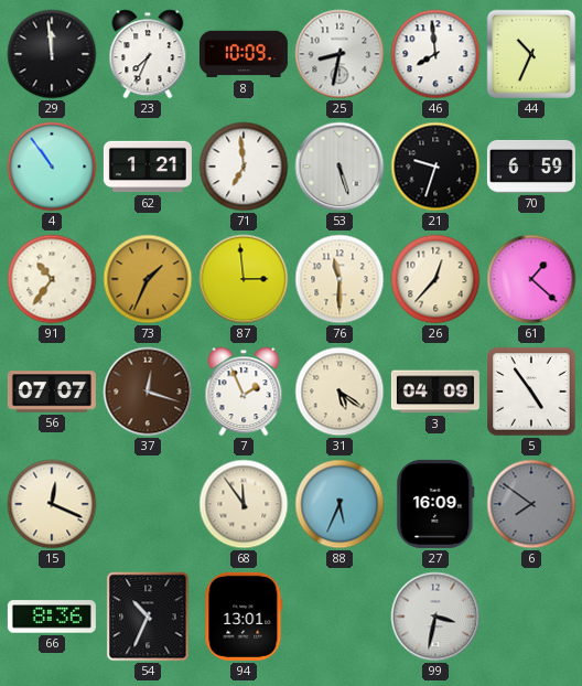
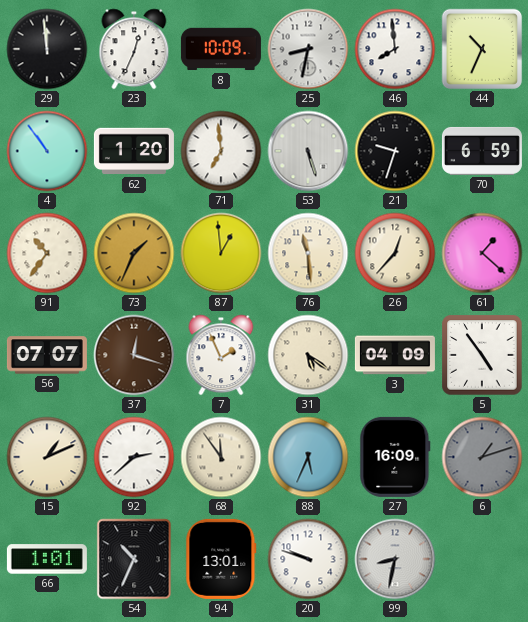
23: 7:34 -> 12:34 (134, 49)
62: 1:21 -> 1:20 (134, 151)
87: 2:59 -> 12:59 (221, 253)
76: 11:30 -> 11:29 (308, 253)
15: 12:19 -> 1:11 (47, 457)
92: none -> 2:38 (134, 457)
6: 7:51 -> 1:12 (482, 457)
66: 8:36 -> 1:01 (47, 559)
20: none -> 9:48 (308, 559)
99: 3:32 -> 8:32 (395, 559)
